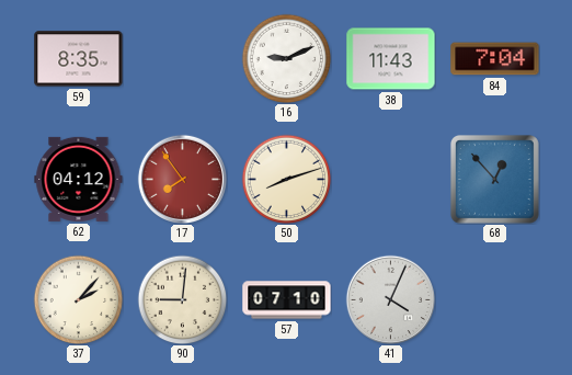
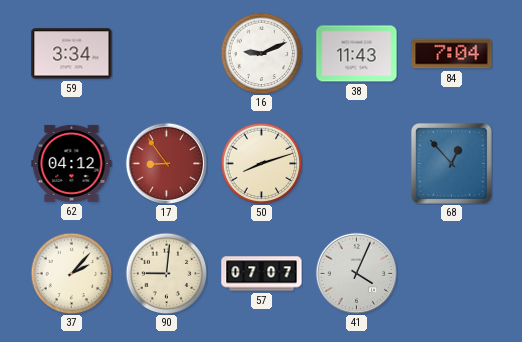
59: 8:35 -> 3:34 (72, 54)
17: 7:54 -> 8:54 (166, 163)
57: 07:10 -> 07:07 (262, 274)
